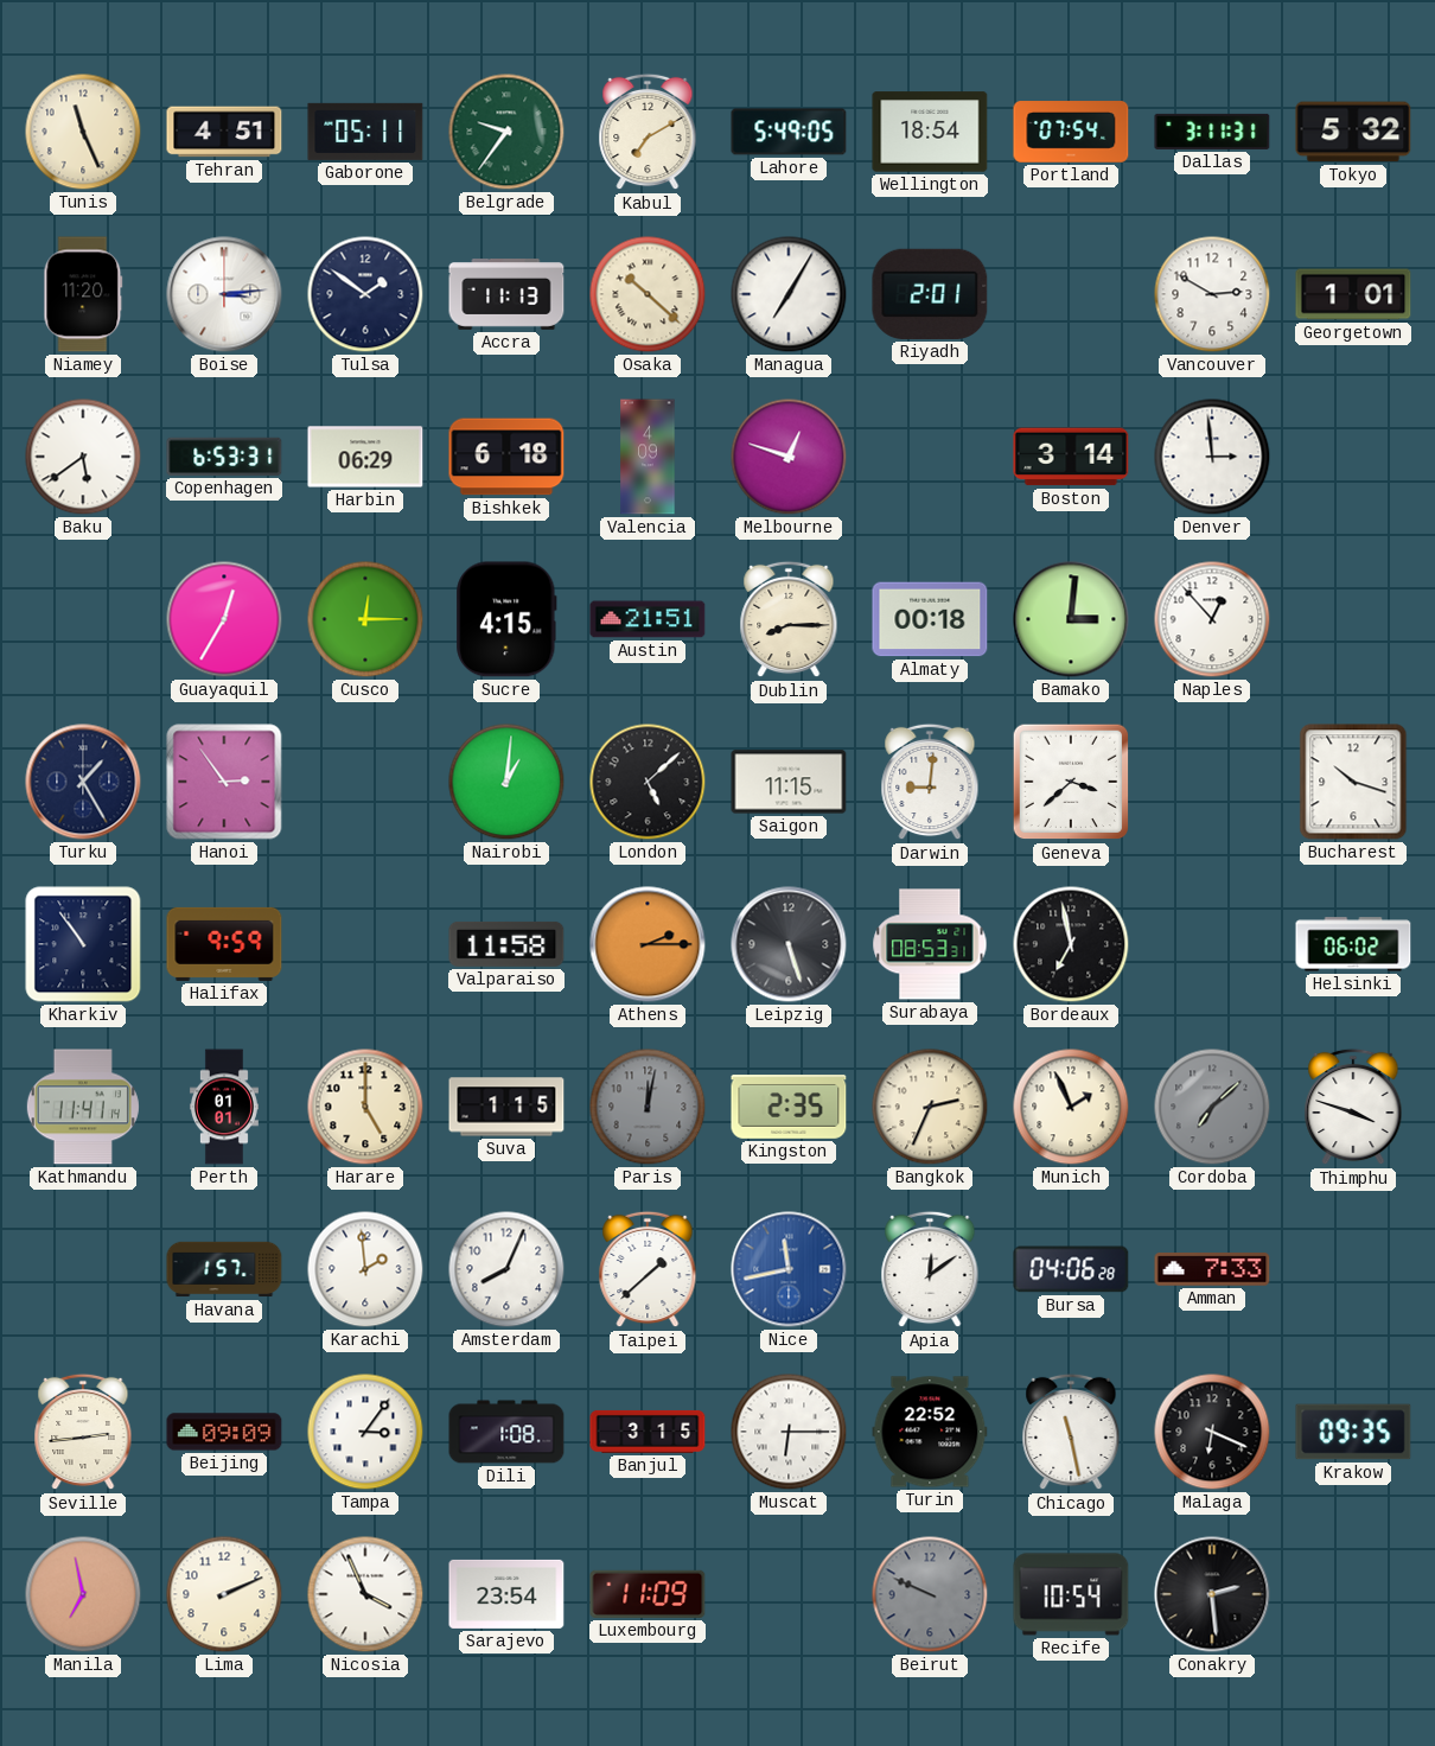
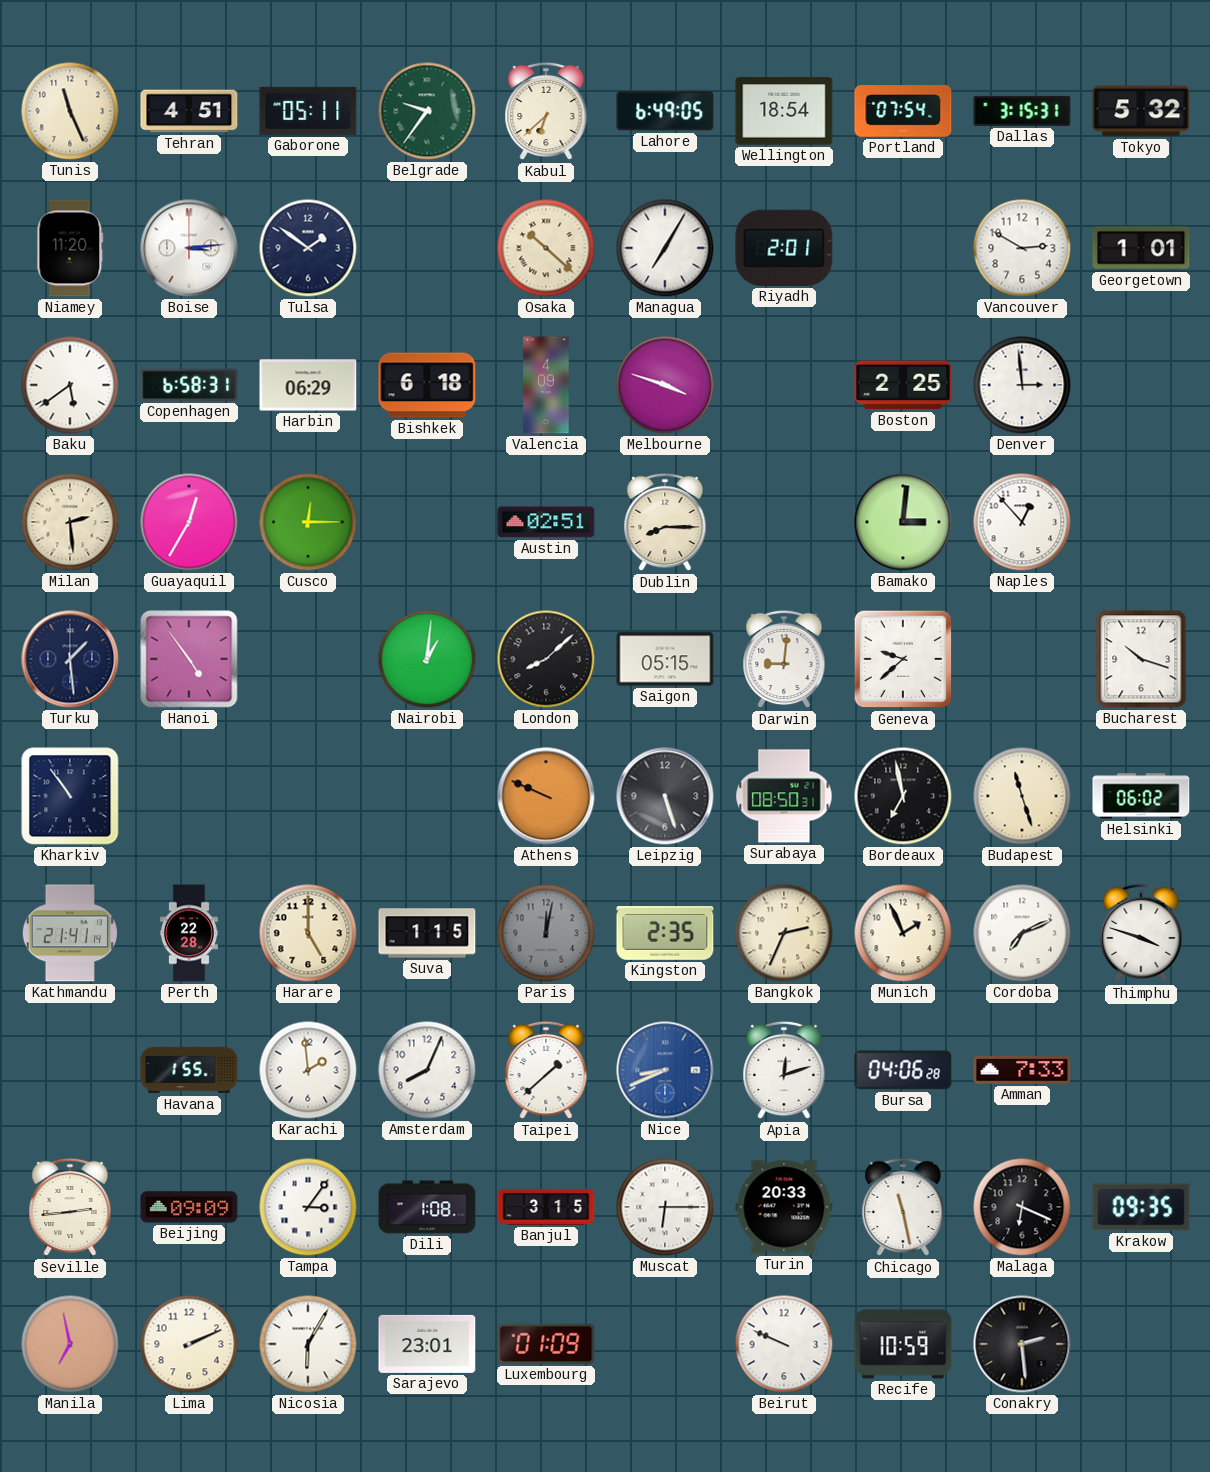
Kabul: 7:10 -> 6:38 (546, 111)
Lahore: 5:49 -> 6:49 (665, 111)
Dallas: 3:11 -> 3:15 (1022, 111)
Accra: 11:13 -> none (506, 295)
Copenhagen: 6:53 -> 6:58 (189, 385)
Melbourne: 12:48 -> 3:48 (665, 385)
Boston: 3:14 -> 2:25 (903, 385)
Milan: none -> 2:29 (70, 522)
Sucre: 4:15 -> none (506, 619)
Austin: 21:51 -> 02:51 (546, 522)
Almaty: 00:18 -> none (930, 619)
Turku: 1:25 -> 1:29 (70, 659)
Hanoi: 2:54 -> 4:54 (189, 659)
London: 5:08 -> 8:08 (546, 659)
Saigon: 11:15 -> 05:15 (665, 659)
Geneva: 3:38 -> 9:38 (903, 659)
Halifax: 9:59 -> none (224, 944)
Valparaiso: 11:58 -> none (506, 944)
Athens: 2:15 -> 9:49 (546, 796)
Surabaya: 08:53 -> 08:50 (784, 796)
Budapest: none -> 11:27 (1022, 796)
Kathmandu: 11:41 -> 21:41 (70, 933)
Perth: 01:01 -> 22:28 (189, 933)
Cordoba: 7:08 -> 7:11 (1022, 933)
Cordoba dial: grey -> white (1022, 933)
Havana: 1:57 -> 1:55 (189, 1070)
Nice: 11:43 -> 8:41 (665, 1070)
Apia: 12:09 -> 12:12 (784, 1070)
Turin: 22:52 -> 20:33 (784, 1207)
Nicosia: 3:56 -> 6:05 (308, 1344)
Sarajevo: 23:54 -> 23:01 (427, 1344)
Luxembourg: 11:09 -> 01:09 (546, 1344)
Beirut dial: grey -> white (784, 1344)
Recife: 10:54 -> 10:59 (903, 1344)
